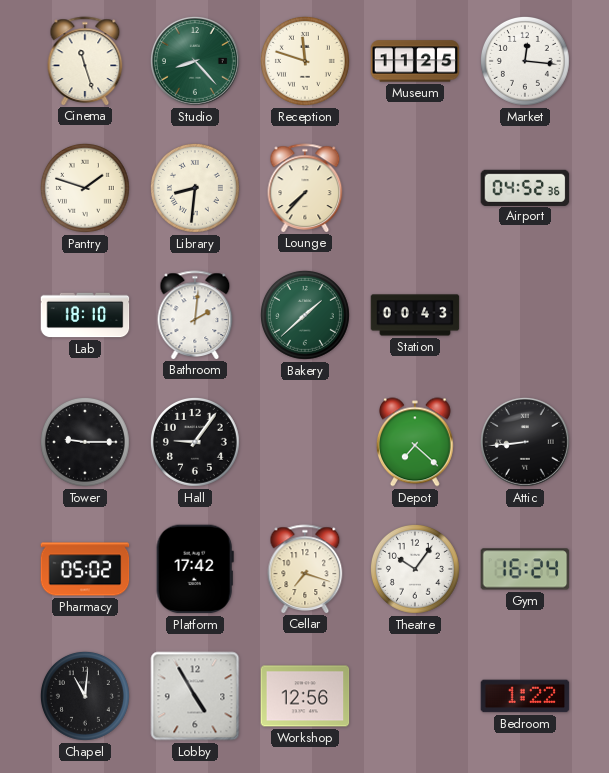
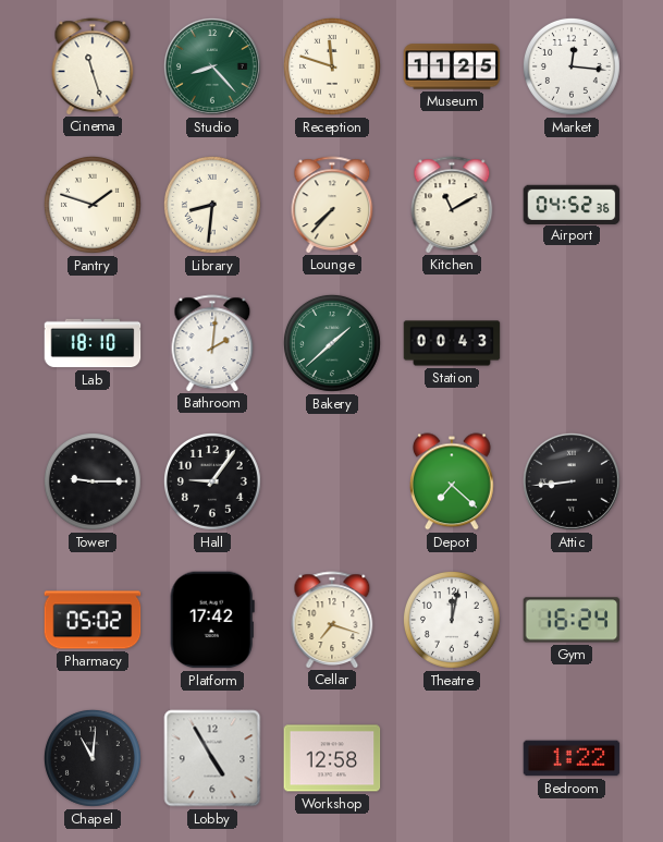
Kitchen: none -> 11:10 (452, 205)
Theatre: 10:06 -> 12:02 (452, 620)
Workshop: 12:56 -> 12:58 (332, 758)
